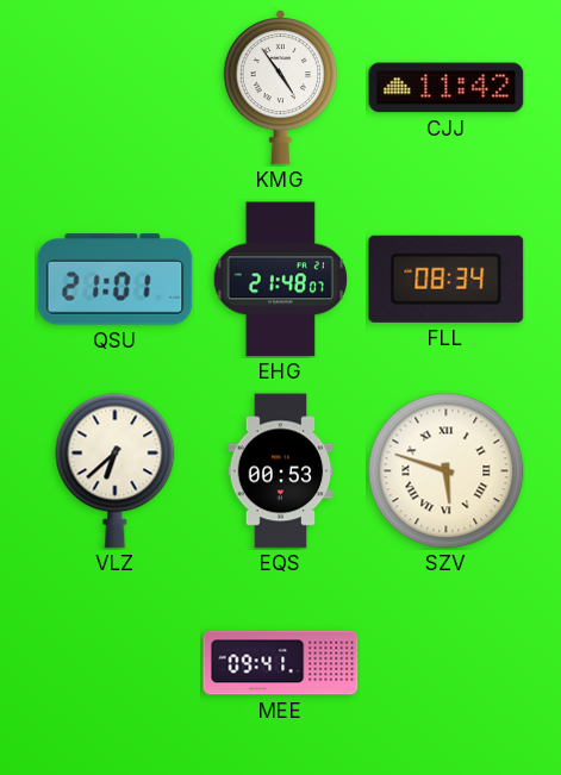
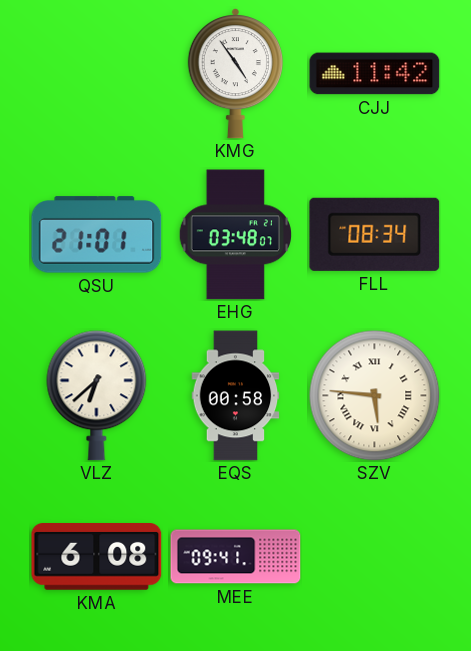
EHG: 21:48 -> 03:48 (235, 235)
EQS: 00:53 -> 00:58 (236, 396)
SZV: 5:48 -> 5:46 (375, 396)
KMA: none -> 6:08 (97, 557)
